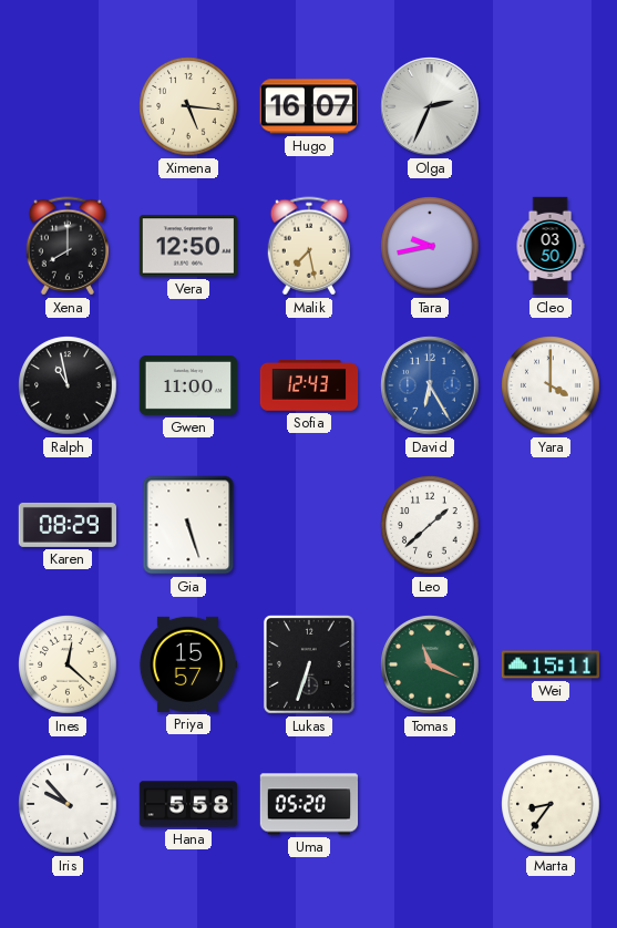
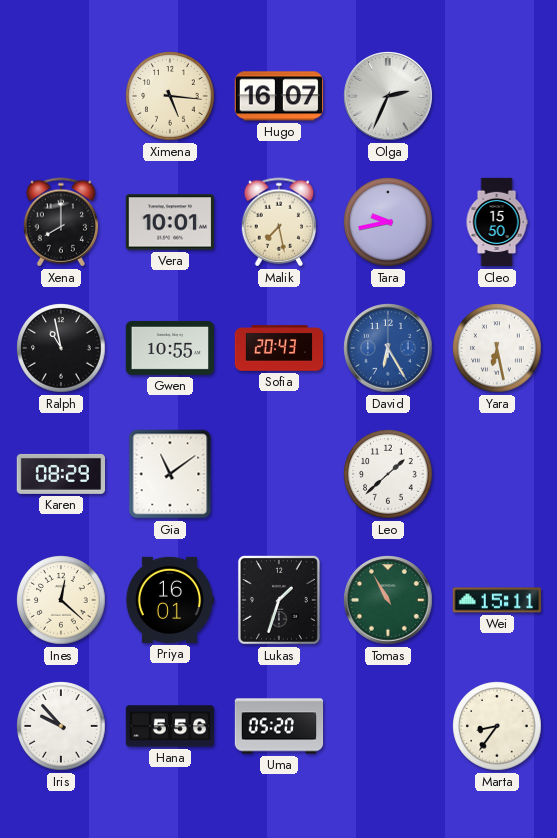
Vera: 12:50 -> 10:01 (169, 222)
Cleo: 03:50 -> 15:50 (497, 222)
Gwen: 11:00 -> 10:55 (170, 348)
Sofia: 12:43 -> 20:43 (279, 348)
Yara: 4:00 -> 6:28 (497, 348)
Gia: 5:27 -> 11:09 (170, 474)
Priya: 15:57 -> 16:01 (170, 600)
Lukas: 6:33 -> 1:33 (279, 600)
Tomas: 11:19 -> 10:55 (388, 600)
Hana: 5:58 -> 5:56 (170, 726)
